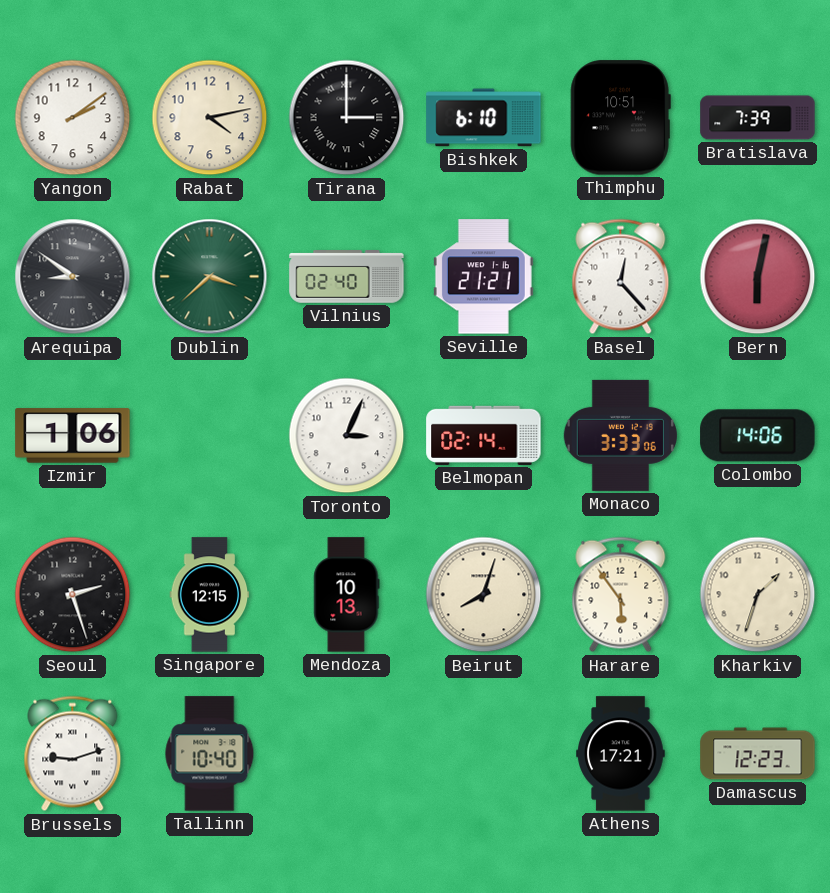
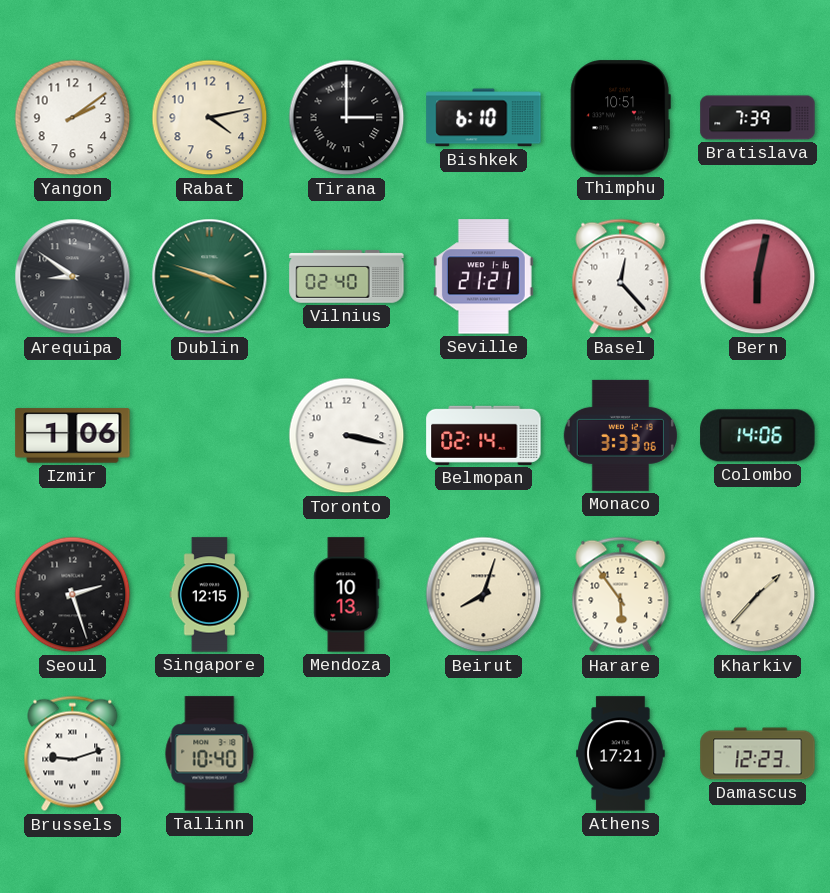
Dublin: 3:38 -> 3:48 (210, 277)
Toronto: 3:04 -> 3:17 (347, 436)
Kharkiv: 1:33 -> 1:37 (758, 595)
